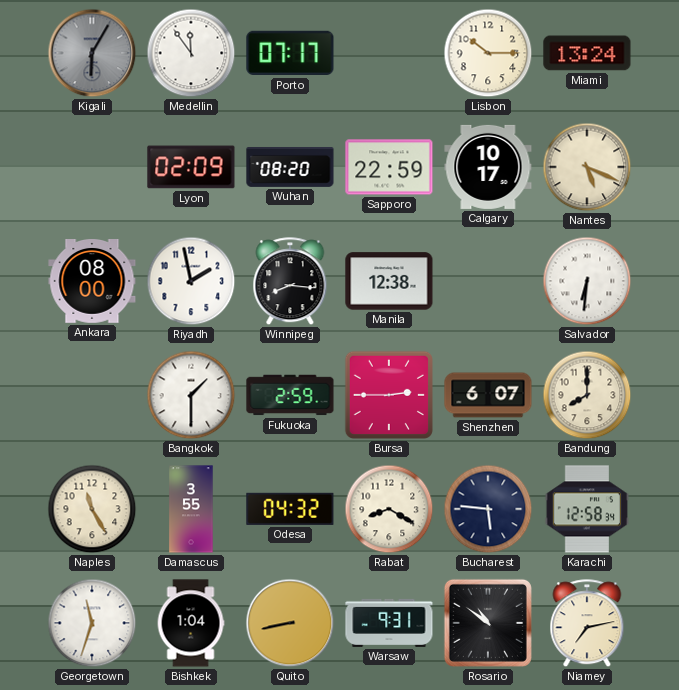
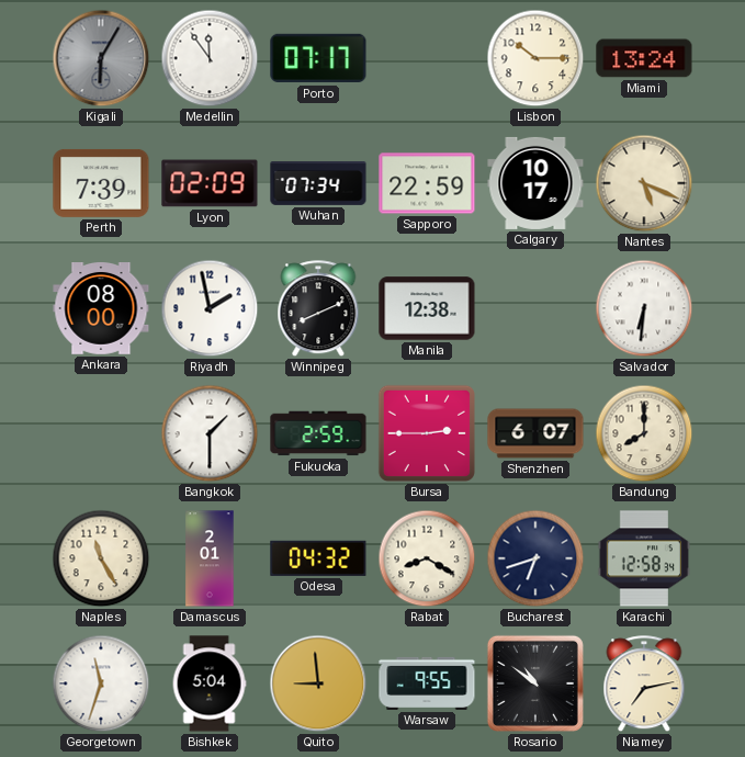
Perth: none -> 7:39 (101, 183)
Wuhan: 08:20 -> 07:34 (318, 183)
Winnipeg: 8:16 -> 8:11 (318, 309)
Damascus: 3:55 -> 2:01 (210, 558)
Bucharest: 5:46 -> 6:42 (535, 558)
Bishkek: 1:04 -> 5:04 (210, 683)
Quito: 8:43 -> 8:59 (318, 683)
Warsaw: 9:31 -> 9:55 (427, 683)
